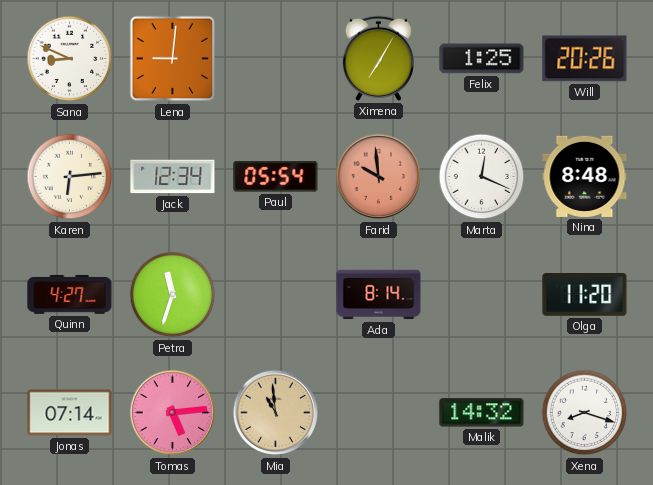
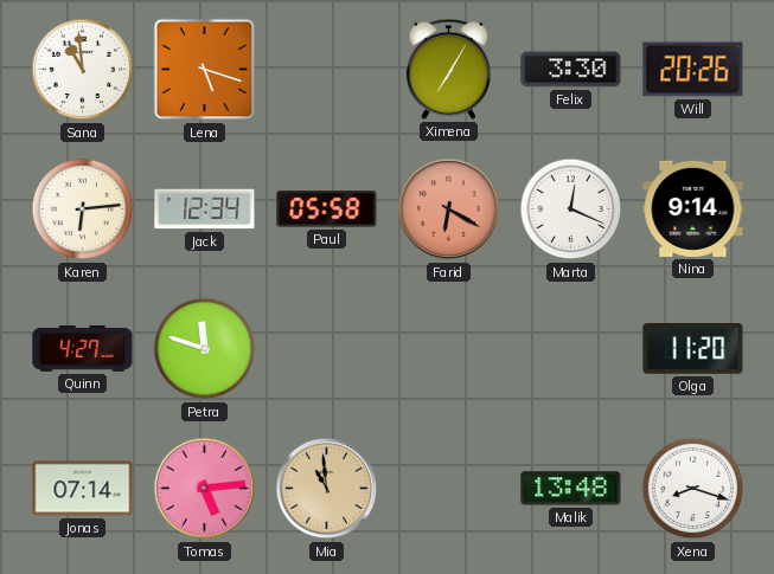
Sana: 8:49 -> 10:59 (83, 70)
Lena: 9:01 -> 5:18 (205, 70)
Felix: 1:25 -> 3:30 (571, 70)
Paul: 05:54 -> 05:58 (327, 209)
Farid: 9:59 -> 6:20 (449, 209)
Nina: 8:48 -> 9:14 (693, 208)
Petra: 11:33 -> 11:48 (205, 349)
Ada: 8:14 -> none (379, 295)
Malik: 14:32 -> 13:48 (571, 489)
